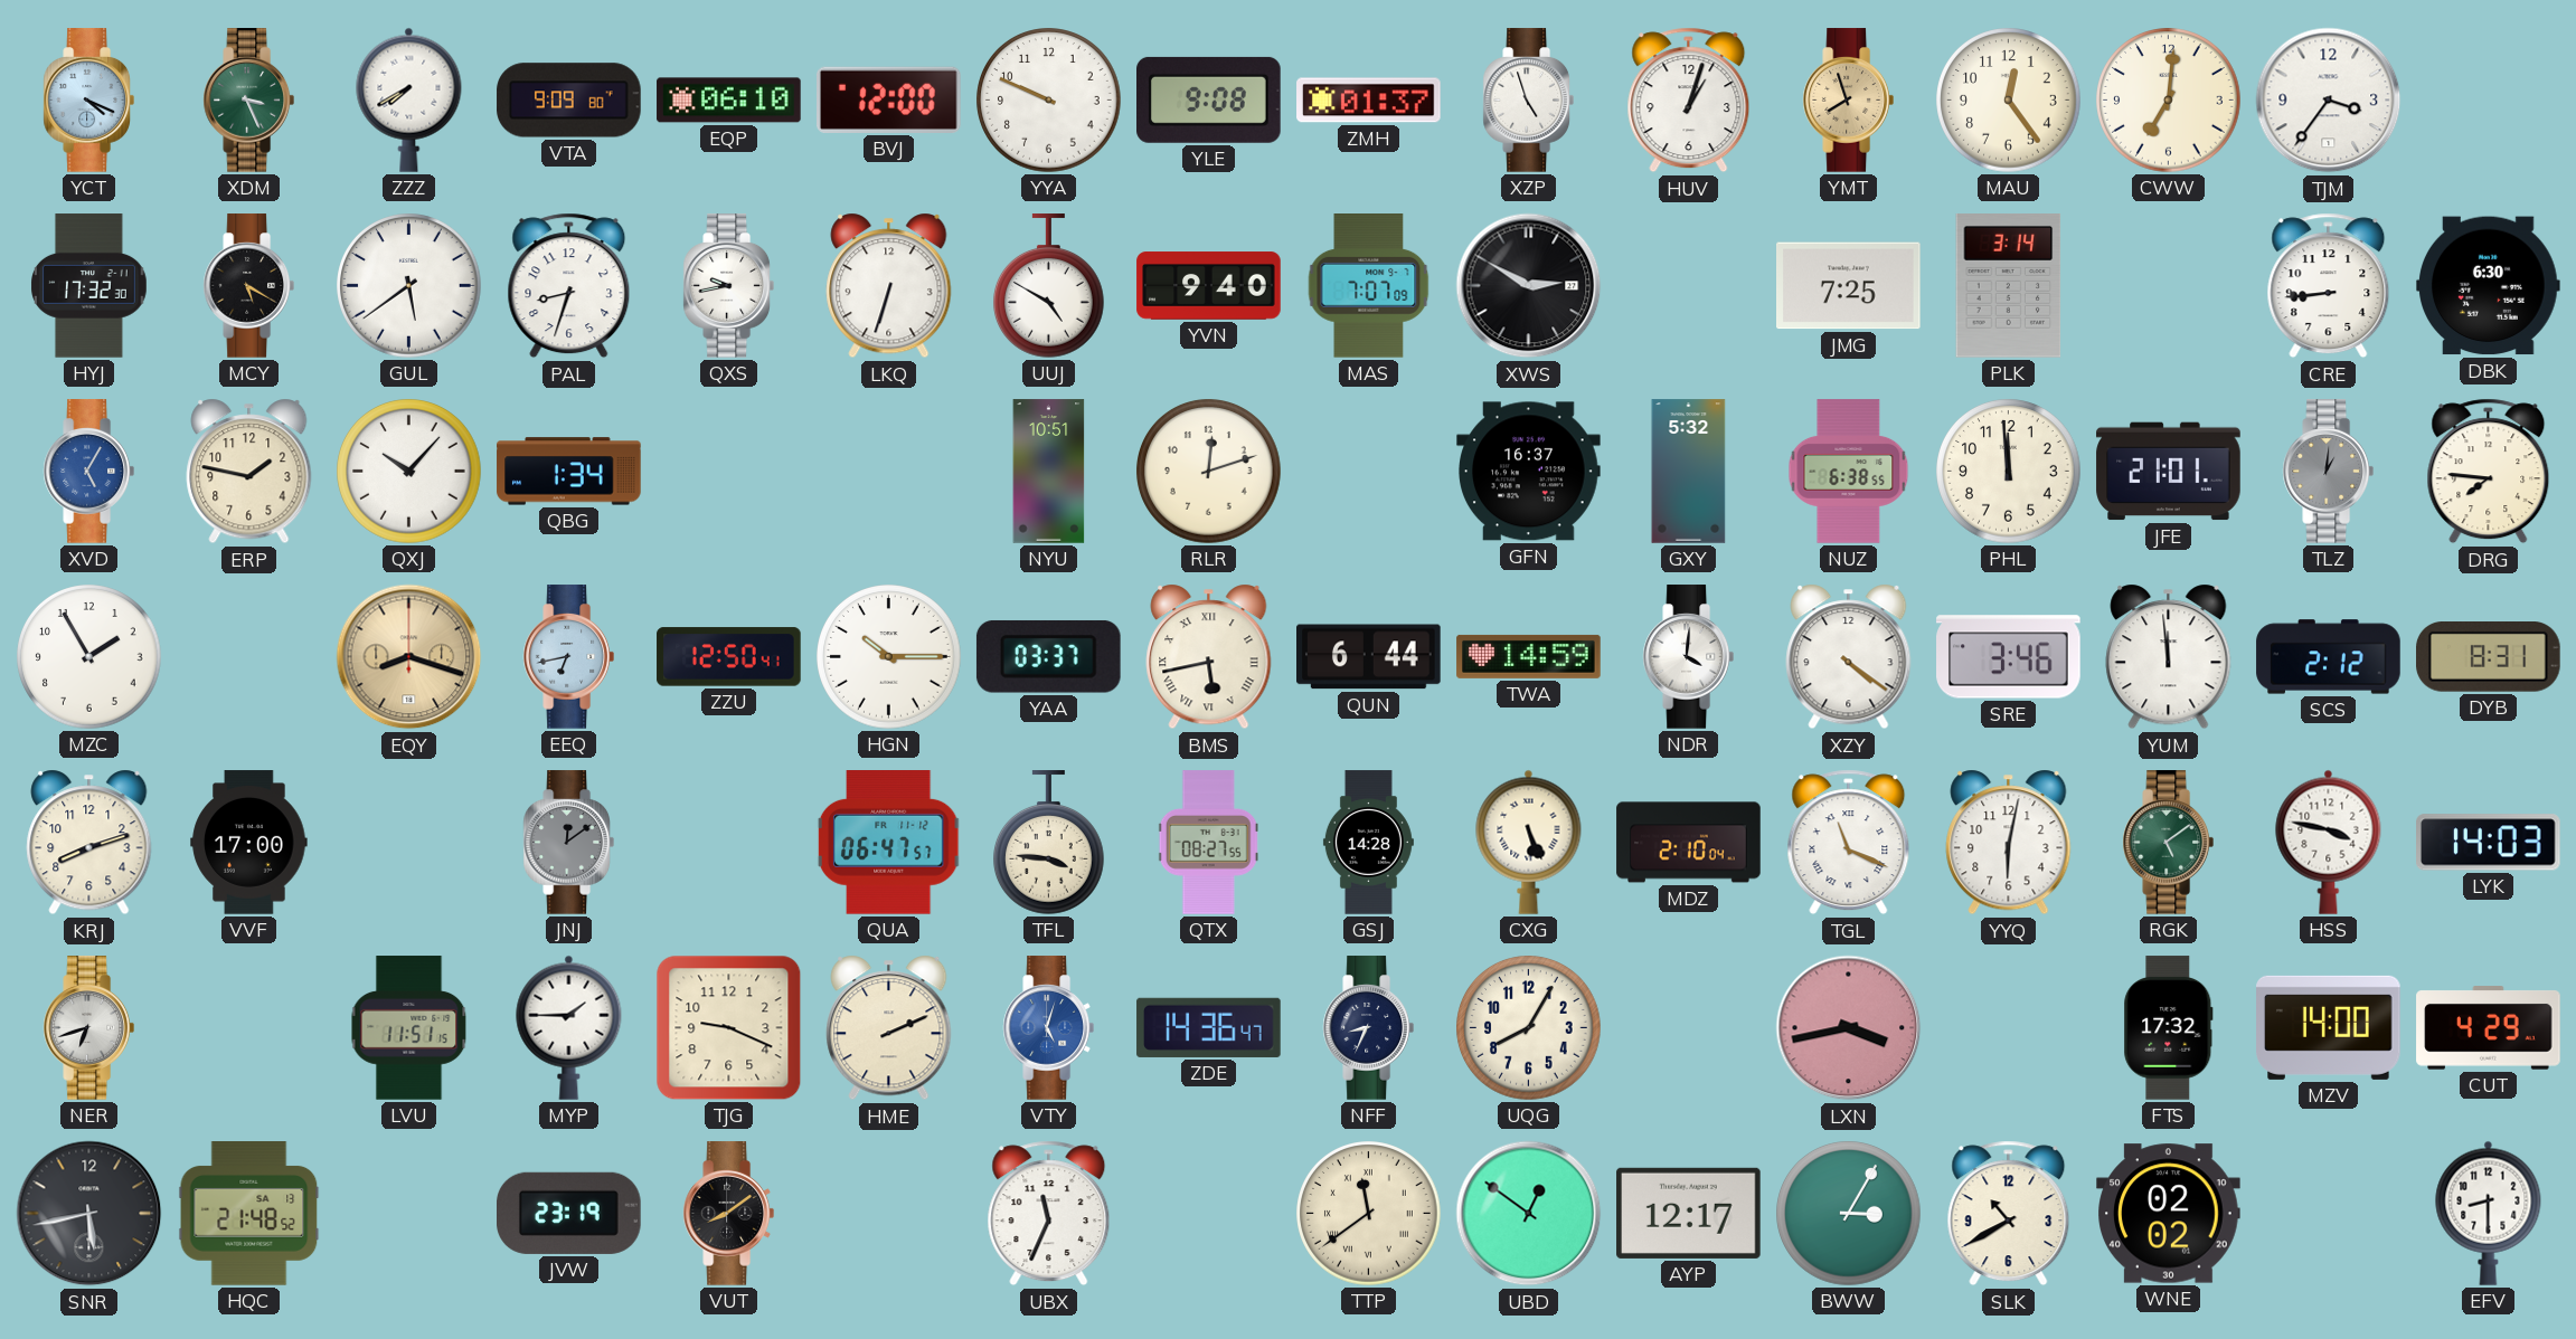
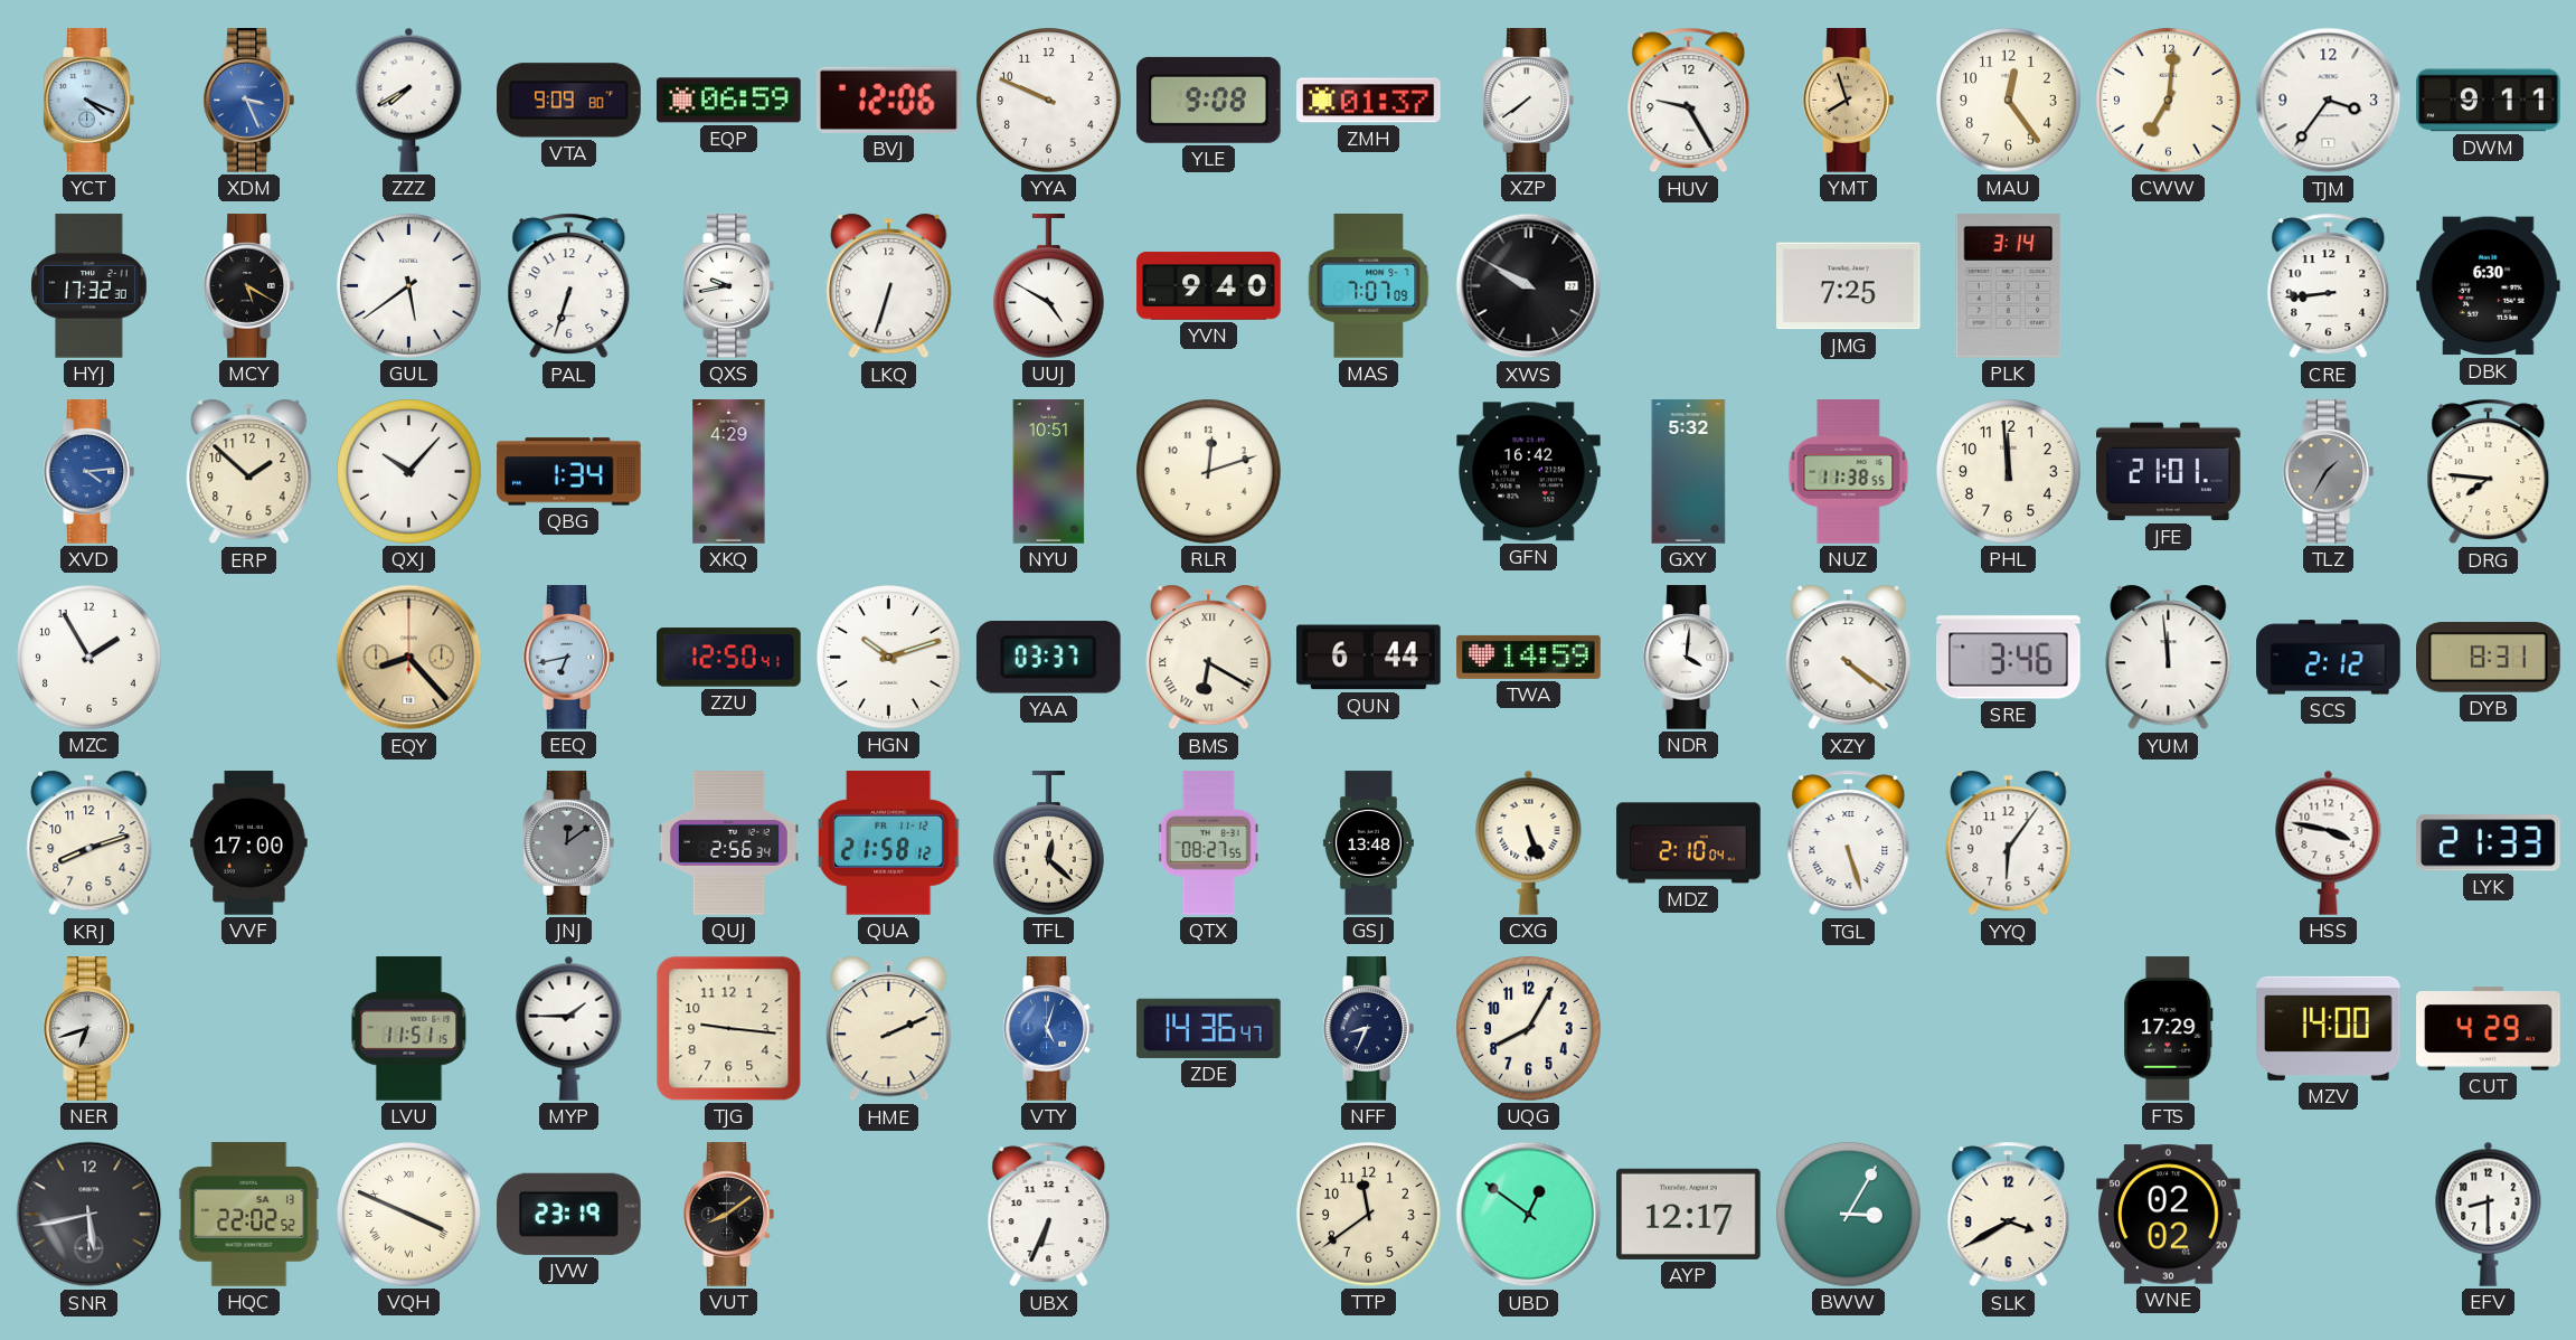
XDM dial: green -> blue (248, 101)
EQP: 06:10 -> 06:59 (729, 101)
BVJ: 12:00 -> 12:06 (889, 100)
XZP: 4:57 -> 7:39 (1528, 101)
HUV: 1:03 -> 9:25 (1689, 101)
DWM: none -> 9:11 (2489, 101)
PAL: 8:33 -> 6:33 (569, 286)
XWS: 2:50 -> 9:50 (1529, 286)
XVD: 5:05 -> 4:14 (88, 472)
ERP: 1:47 -> 1:52 (249, 472)
XKQ: none -> 4:29 (729, 472)
GFN: 16:37 -> 16:42 (1529, 472)
NUZ: 6:38 -> 11:38 (1849, 472)
TLZ: 1:01 -> 1:35 (2328, 472)
EQY: 8:18 -> 8:23 (409, 658)
HGN: 10:15 -> 10:12 (889, 658)
BMS: 5:43 -> 6:20 (1209, 658)
QUJ: none -> 2:56 (728, 843)
QUA: 06:47 -> 21:58 (888, 843)
TFL: 3:46 -> 12:22 (1049, 843)
GSJ: 14:28 -> 13:48 (1368, 843)
TGL: 11:19 -> 5:27 (1849, 843)
YYQ: 6:02 -> 6:06 (2009, 843)
RGK: 5:09 -> none (2168, 843)
LYK: 14:03 -> 21:33 (2489, 843)
TJG: 9:19 -> 9:16 (729, 1029)
LXN: 3:43 -> none (1849, 1028)
FTS: 17:32 -> 17:29 (2169, 1029)
HQC: 21:48 -> 22:02 (249, 1215)
VQH: none -> 3:49 (409, 1215)
UBX: 11:34 -> 6:34 (1049, 1215)
TTP numerals: Roman -> Arabic (1369, 1215)
SLK: 10:40 -> 3:40 (2009, 1215)
